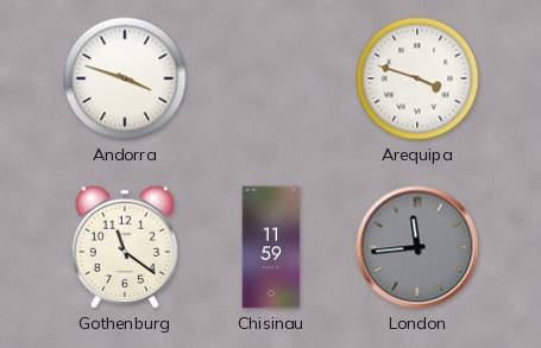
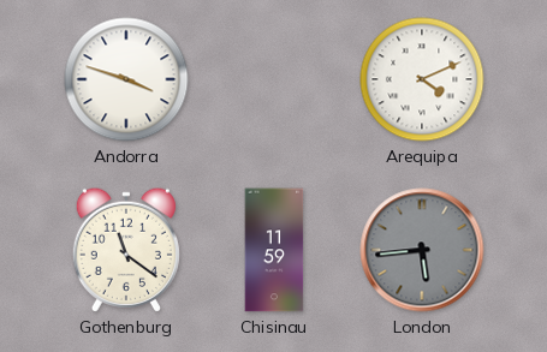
Arequipa: 3:48 -> 4:11 (422, 79)
London: 11:44 -> 5:44 (422, 250)
